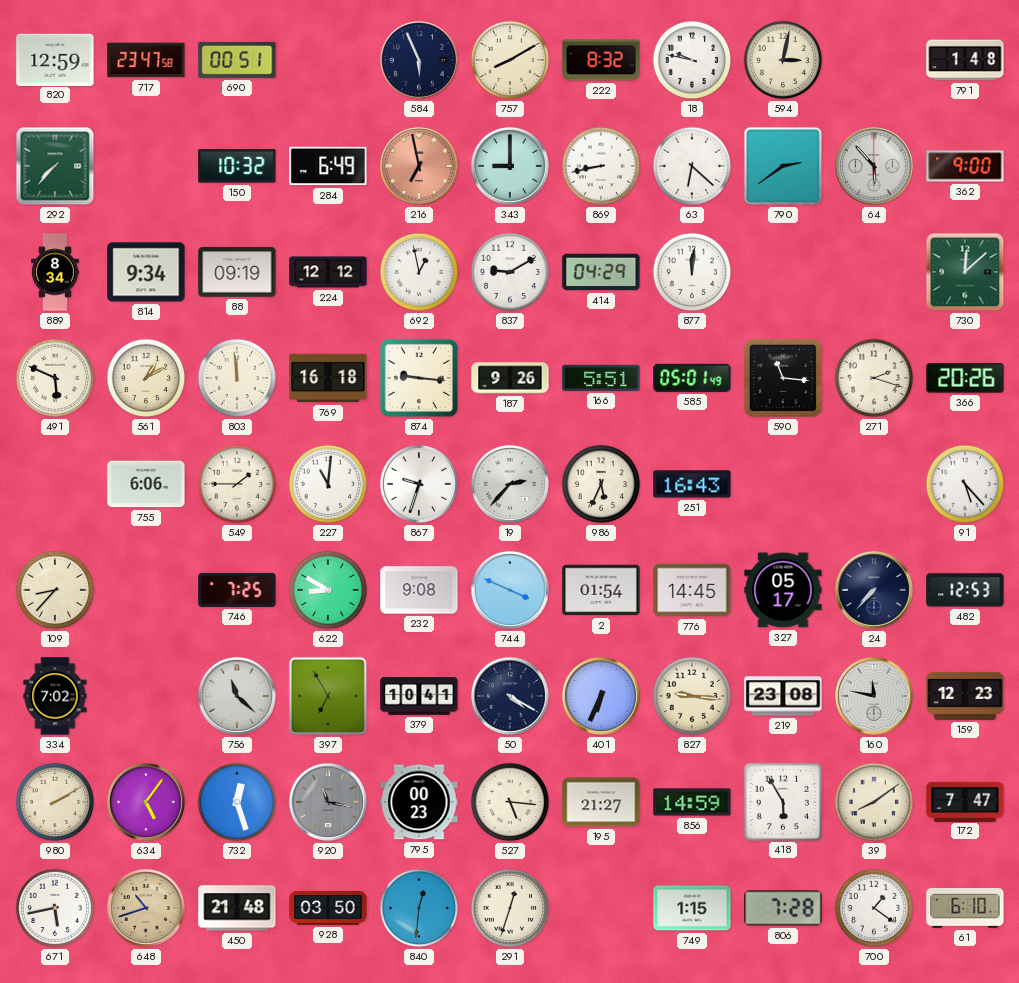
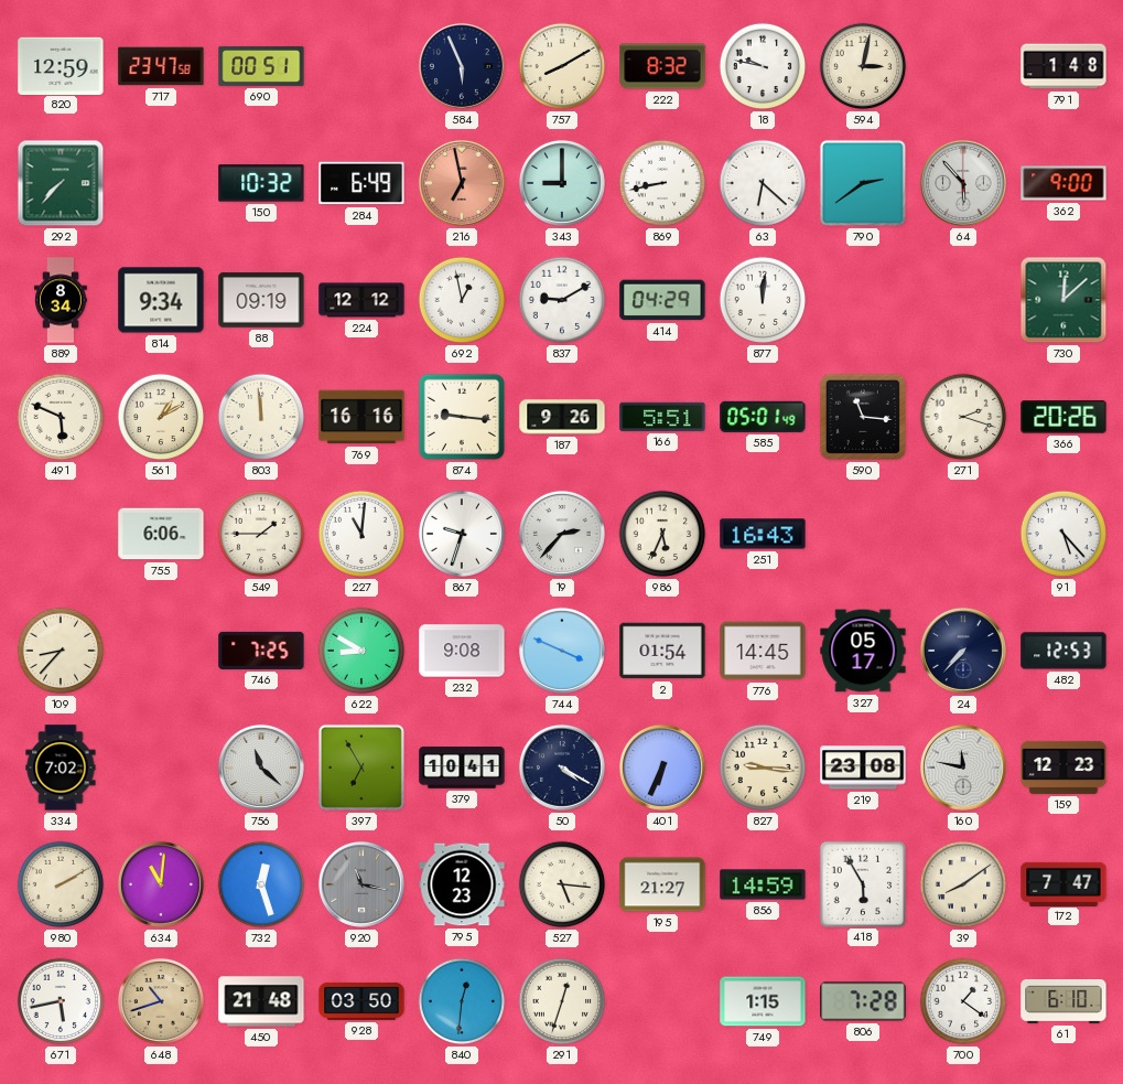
769: 16:18 -> 16:16 (361, 417)
634: 5:06 -> 11:01 (161, 884)
795: 00:23 -> 12:23 (462, 884)
